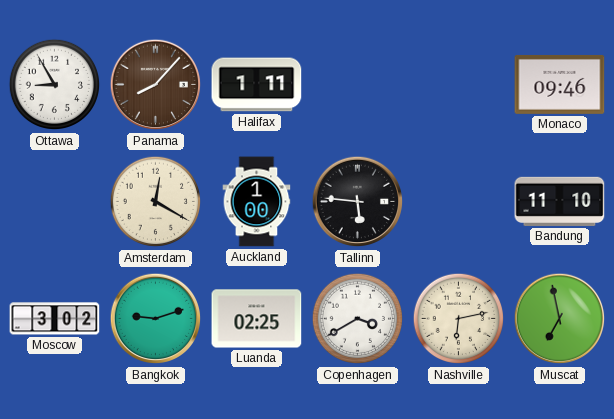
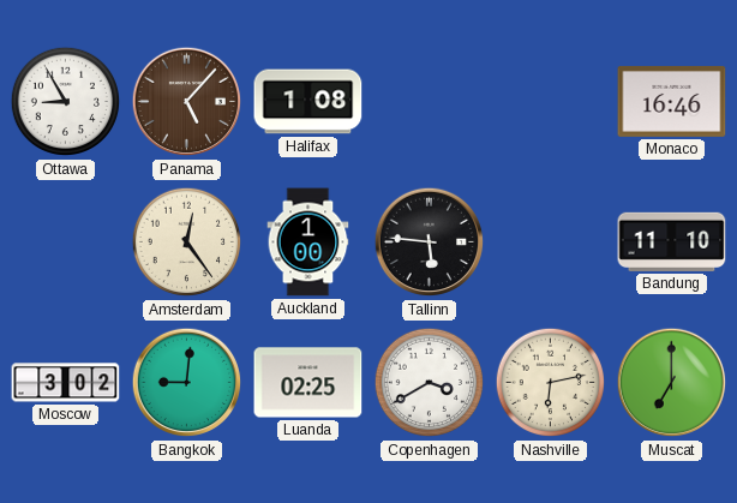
Panama: 8:07 -> 5:07 (187, 102)
Halifax: 1:11 -> 1:08 (308, 102)
Monaco: 09:46 -> 16:46 (672, 101)
Amsterdam: 12:20 -> 12:24 (187, 242)
Bangkok: 9:12 -> 9:01 (187, 383)
Muscat: 6:58 -> 7:00 (672, 383)
